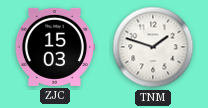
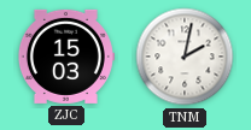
TNM: 1:48 -> 2:02 (185, 57)
